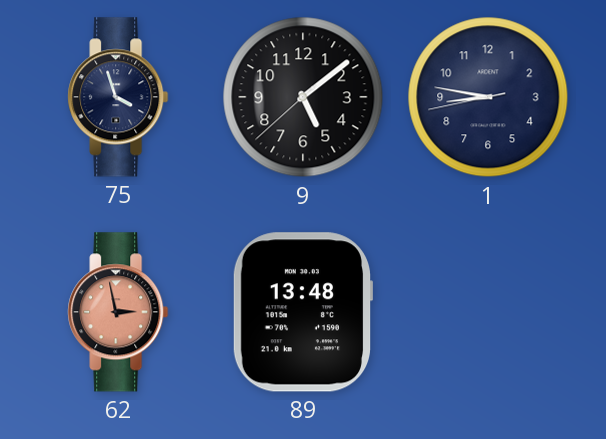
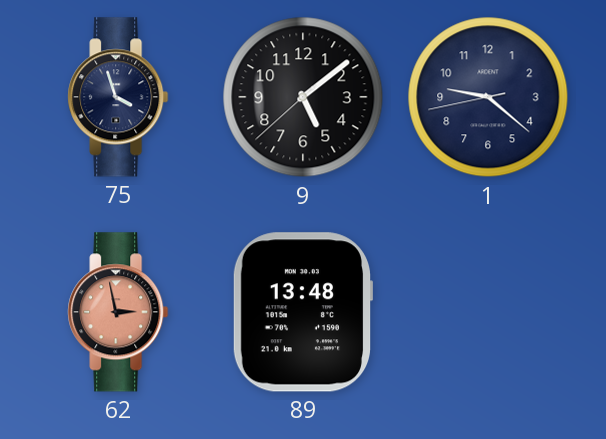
1: 8:46 -> 9:21 (488, 97)
